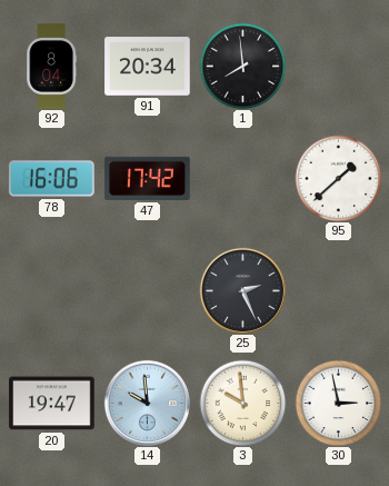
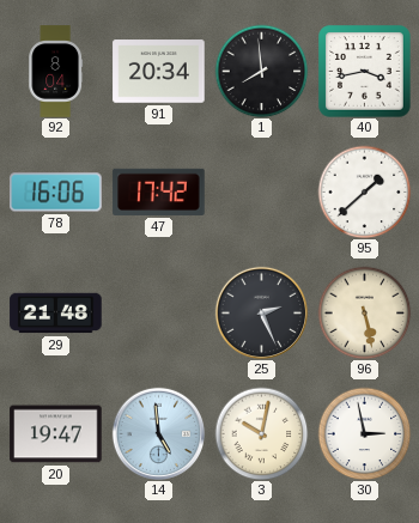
40: none -> 3:43 (365, 72)
29: none -> 21:48 (56, 314)
96: none -> 5:28 (364, 312)
14: 9:59 -> 4:59 (158, 433)
3: 9:59 -> 10:02 (261, 433)
